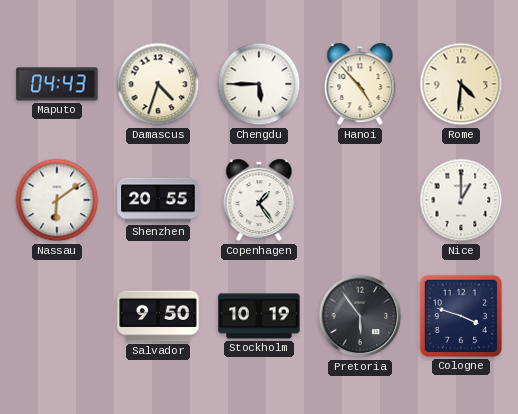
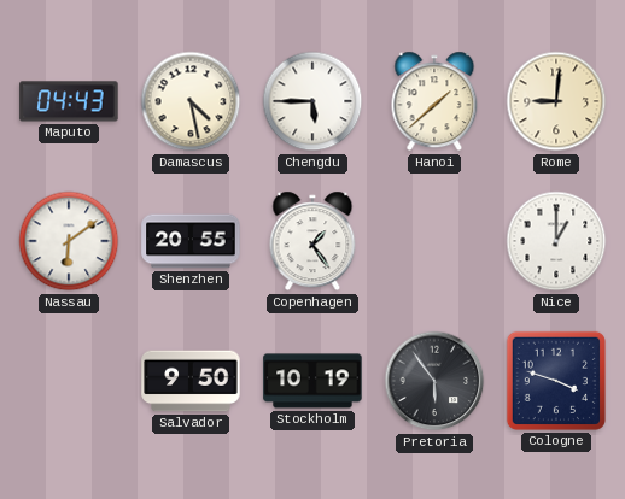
Damascus: 4:33 -> 4:28 (191, 101)
Hanoi: 4:53 -> 1:38 (434, 101)
Rome: 4:31 -> 9:01 (556, 101)
